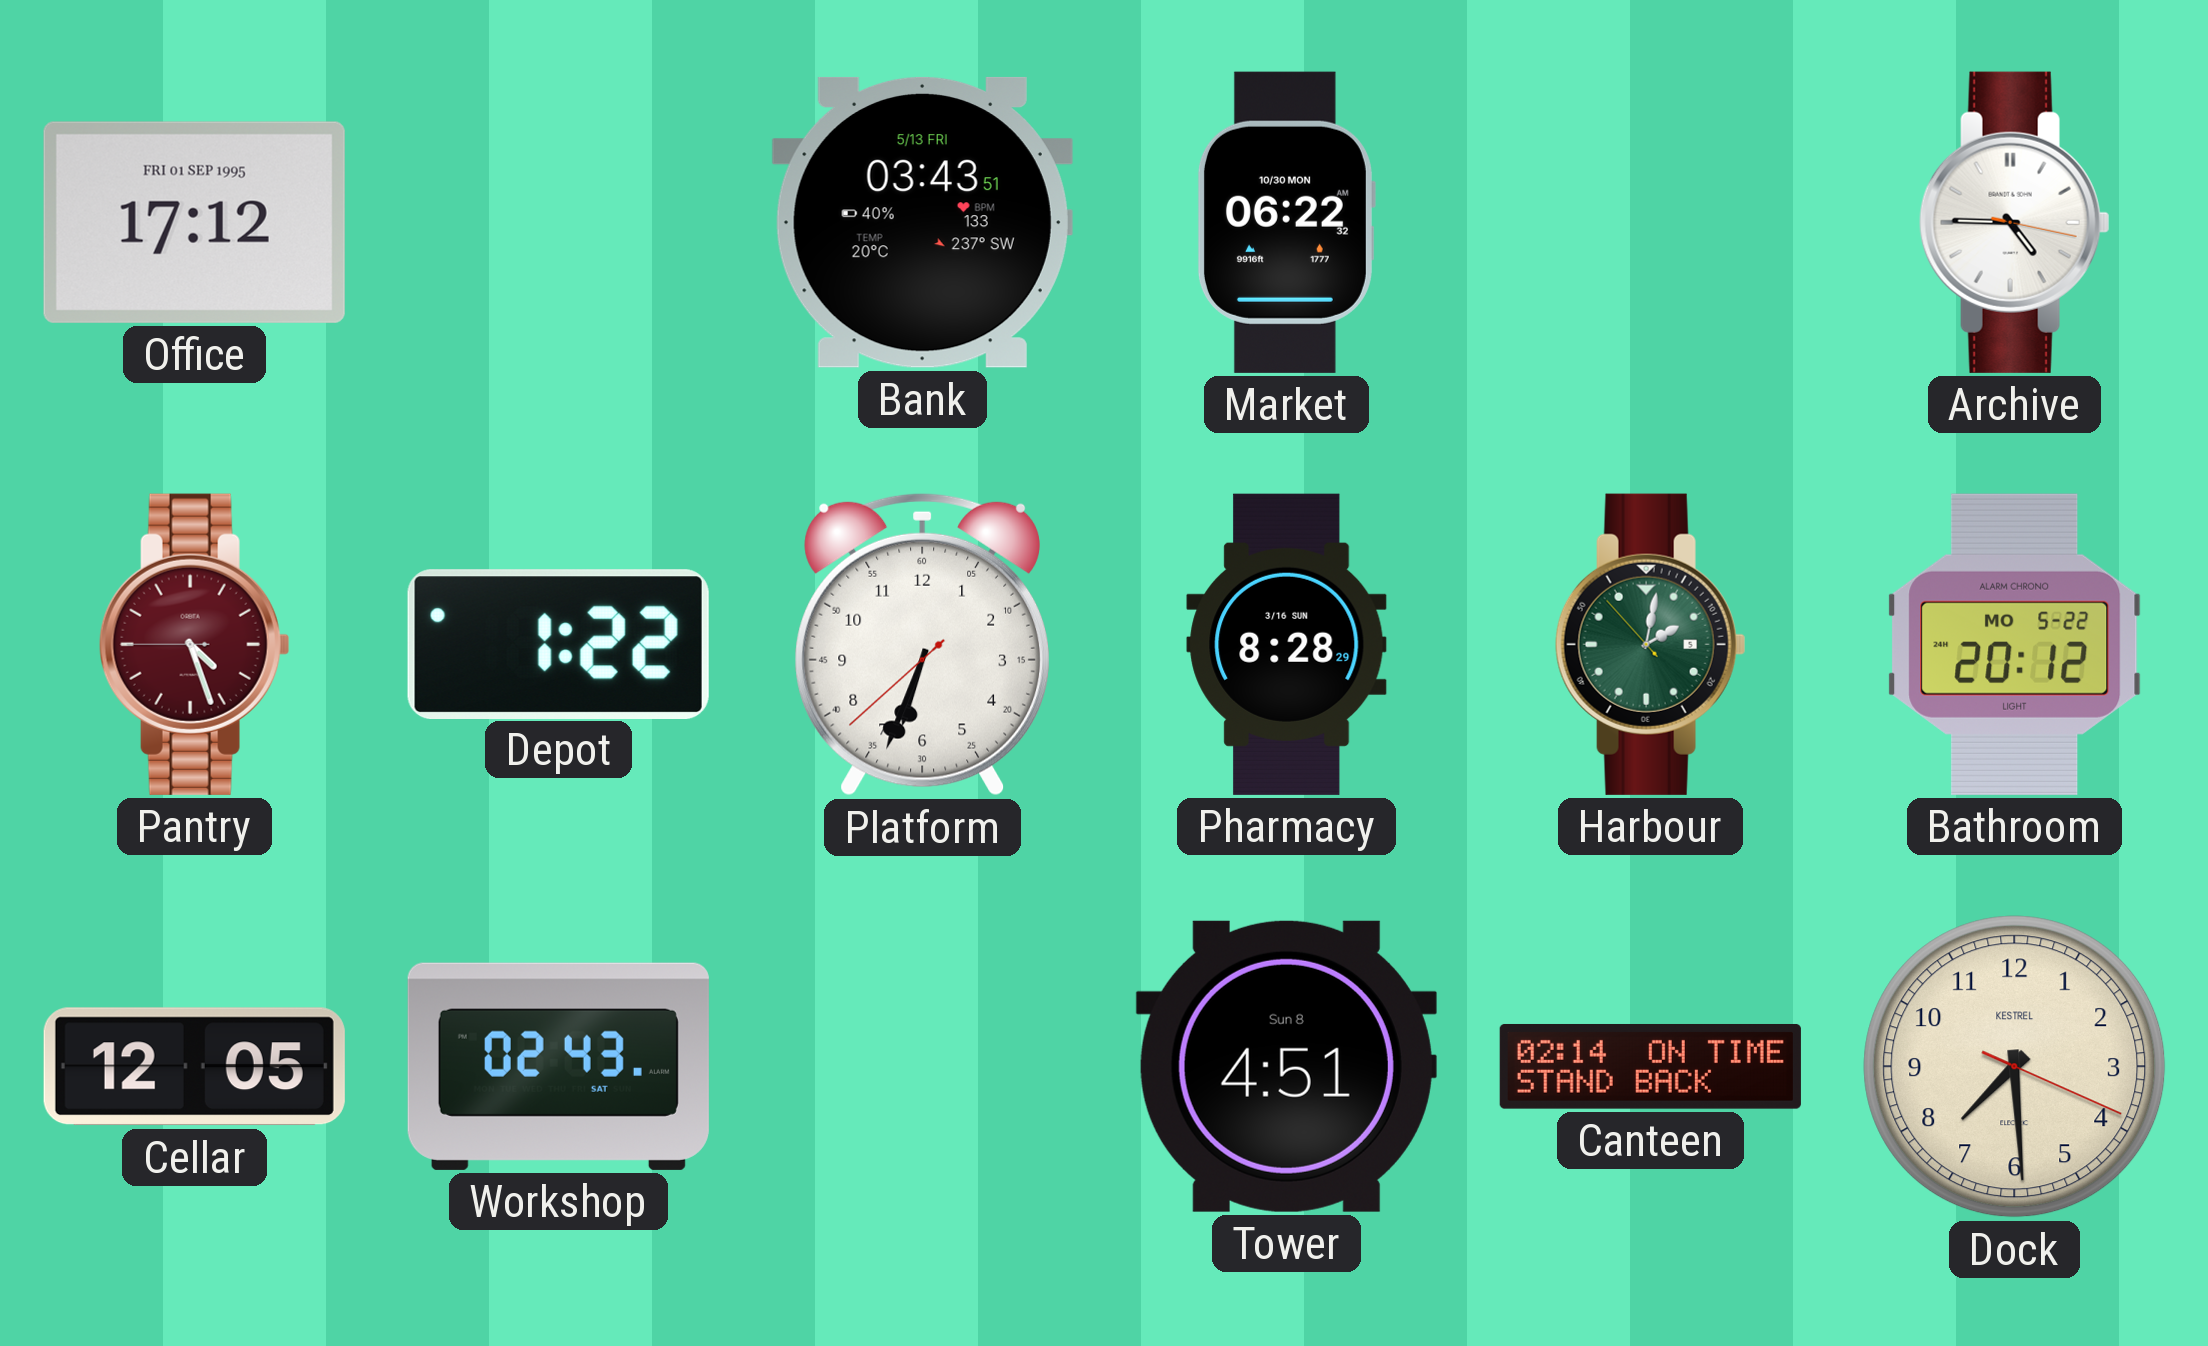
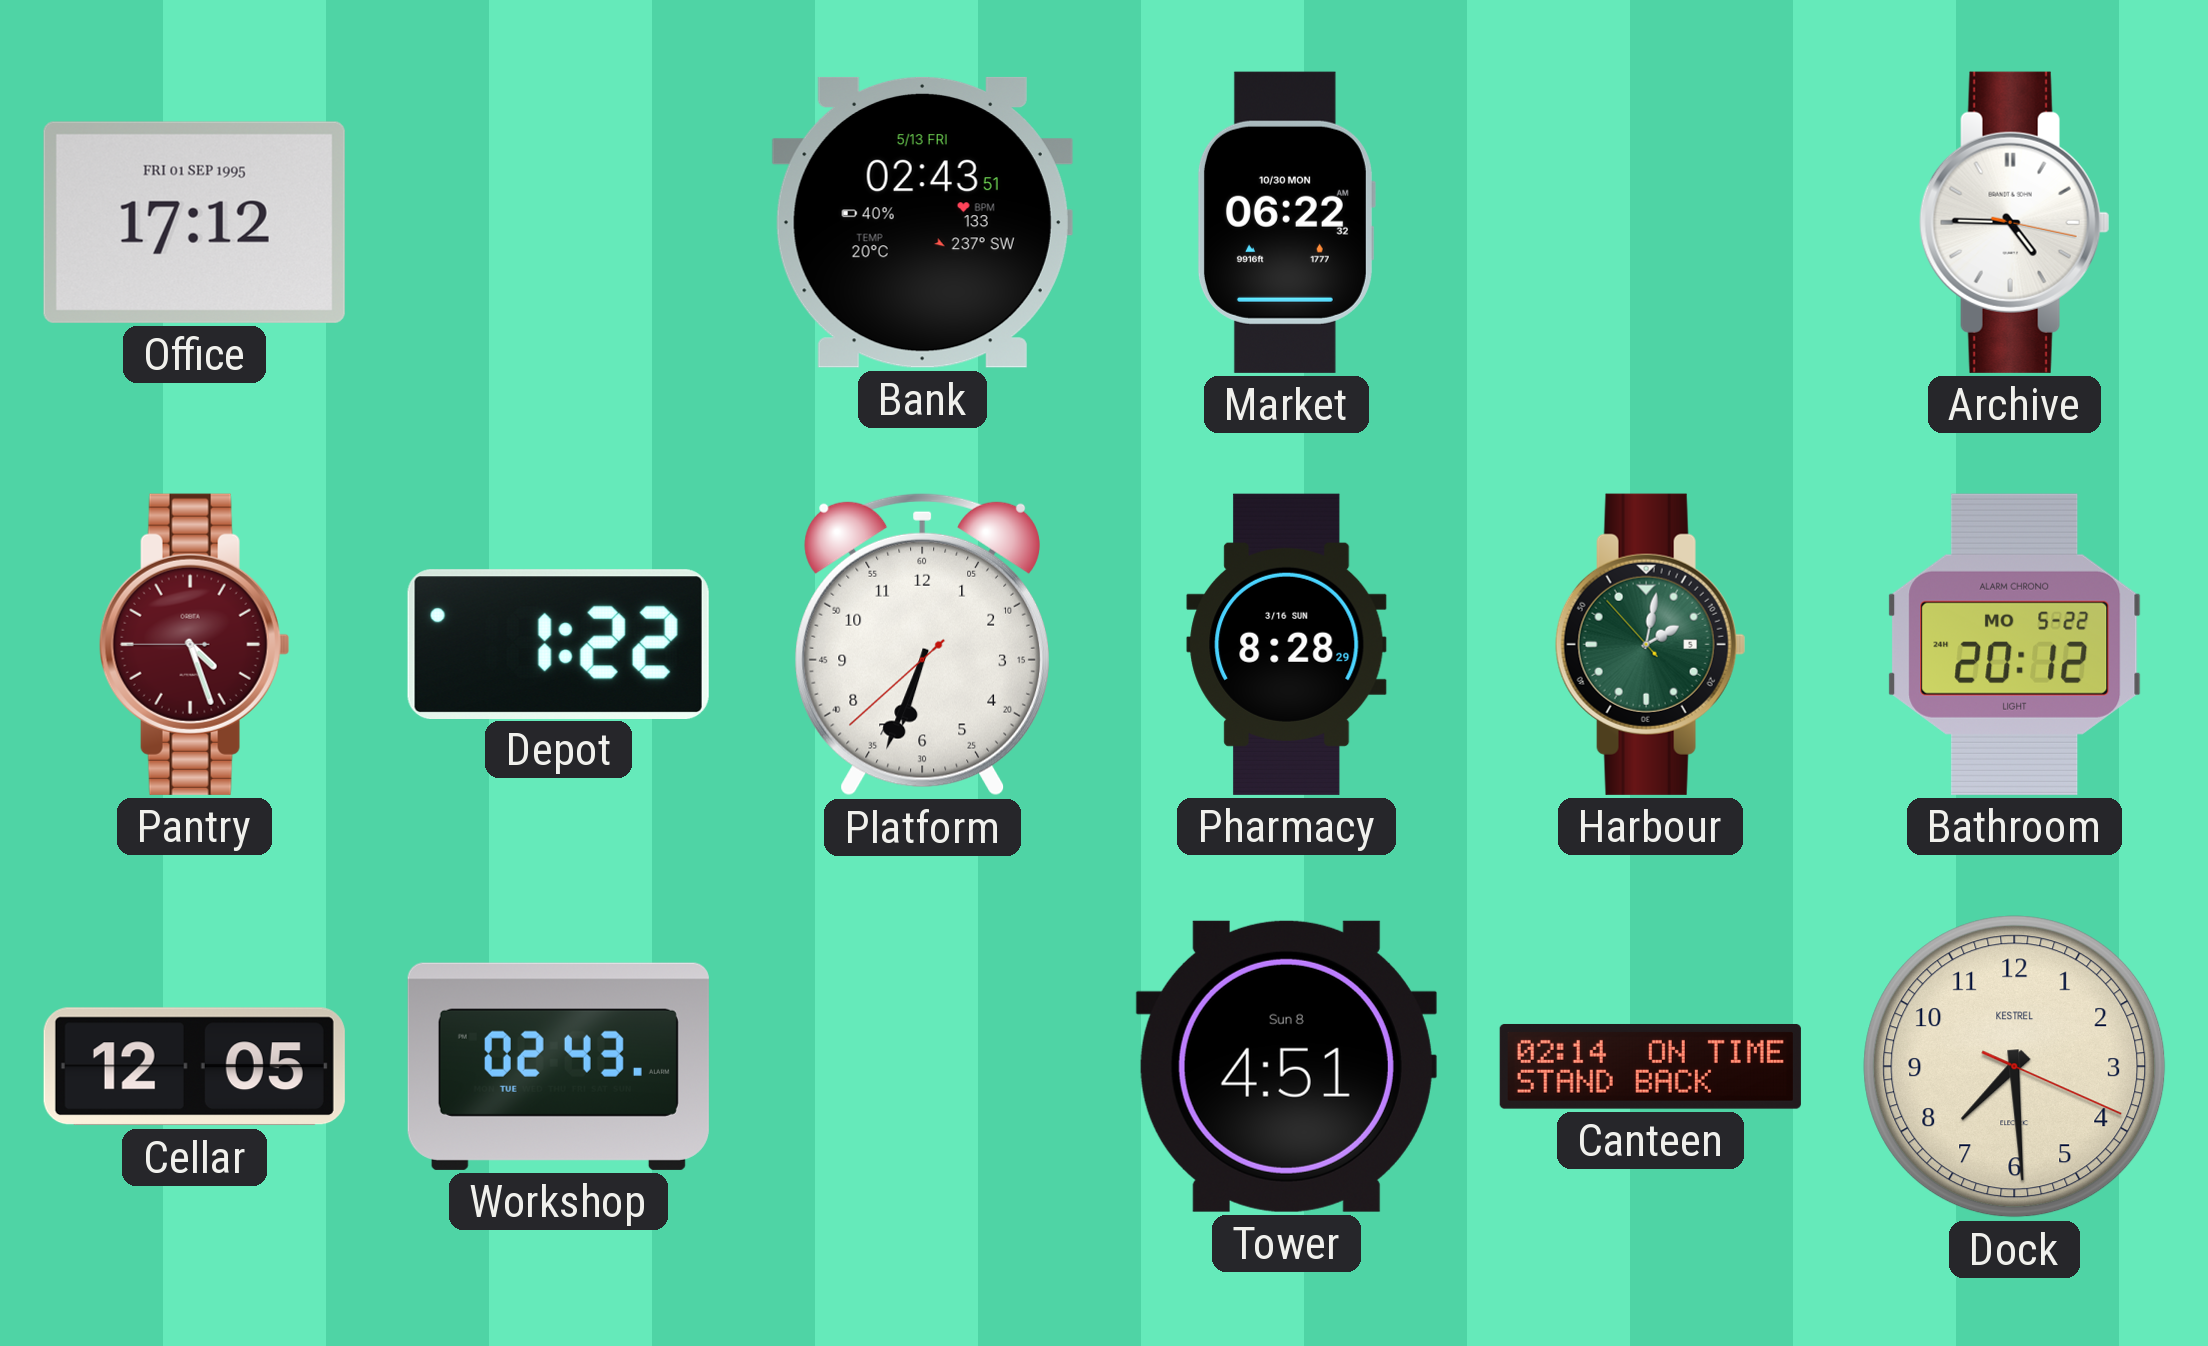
Bank: 03:43 -> 02:43 (922, 222)
Workshop date: SAT -> TUE (558, 1066)
